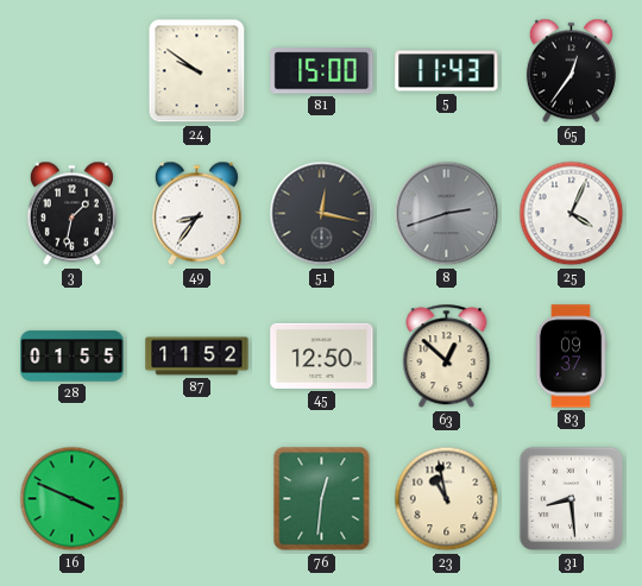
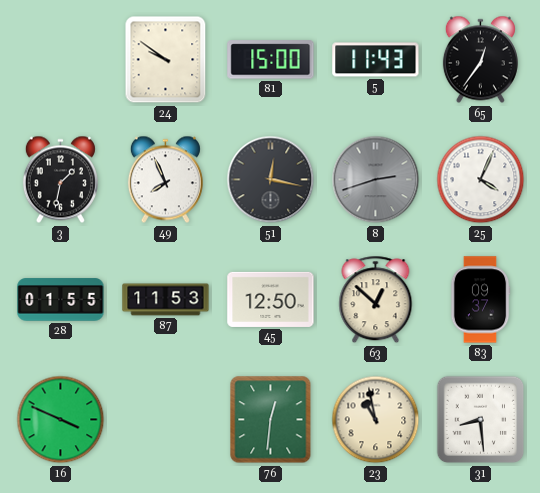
49: 8:36 -> 7:56 (165, 180)
87: 11:52 -> 11:53 (166, 300)
